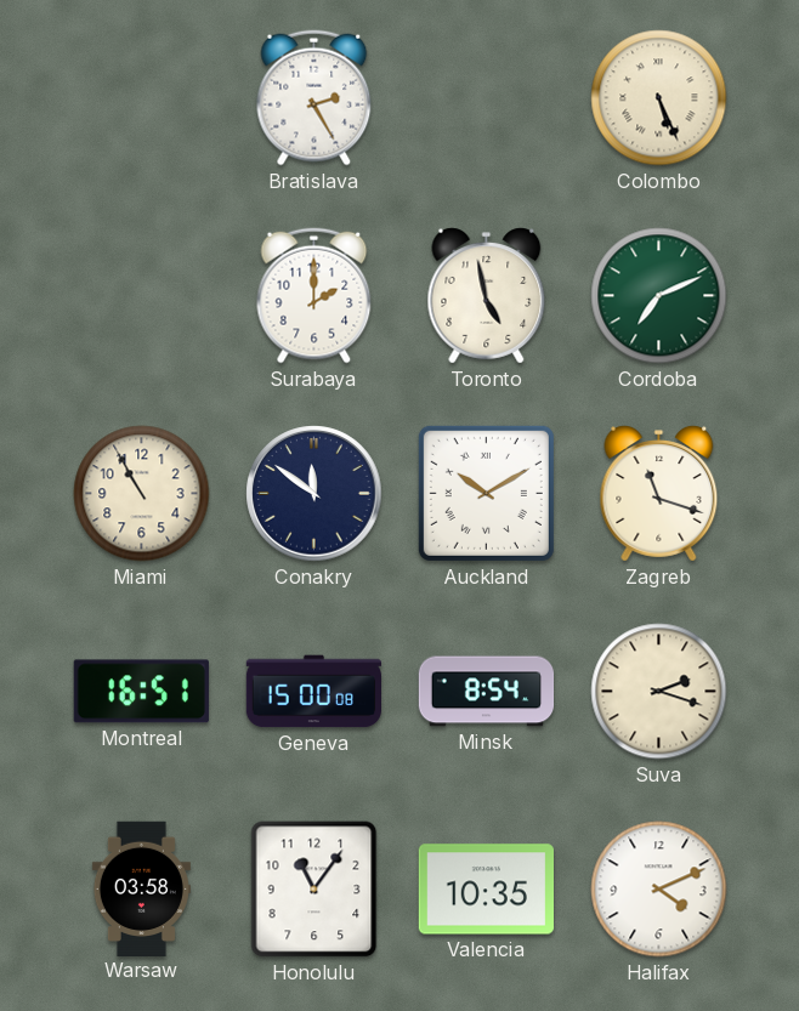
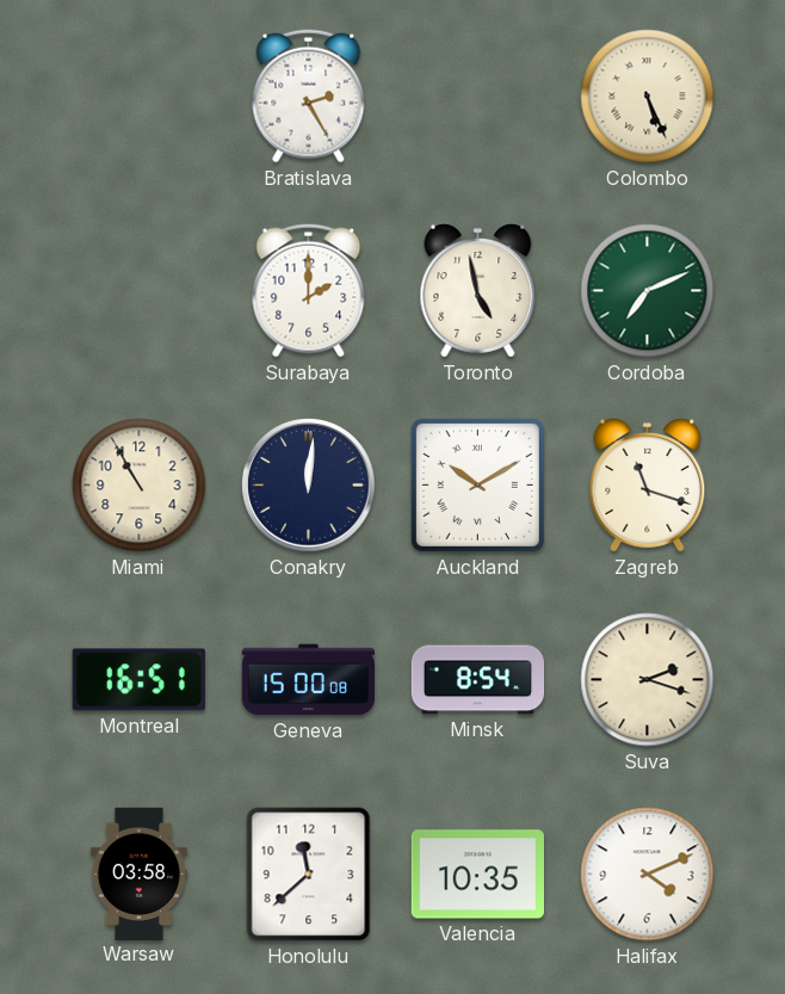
Conakry: 11:51 -> 12:01 (309, 486)
Honolulu: 11:06 -> 11:38 (309, 875)
